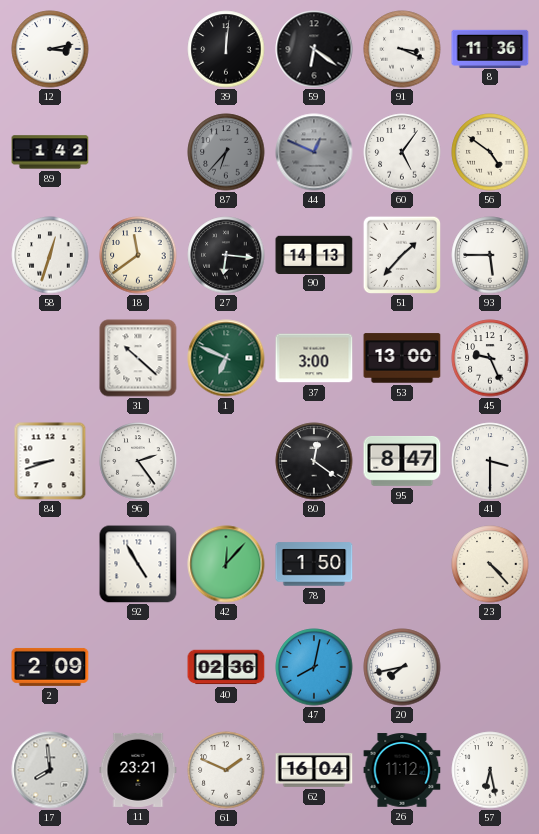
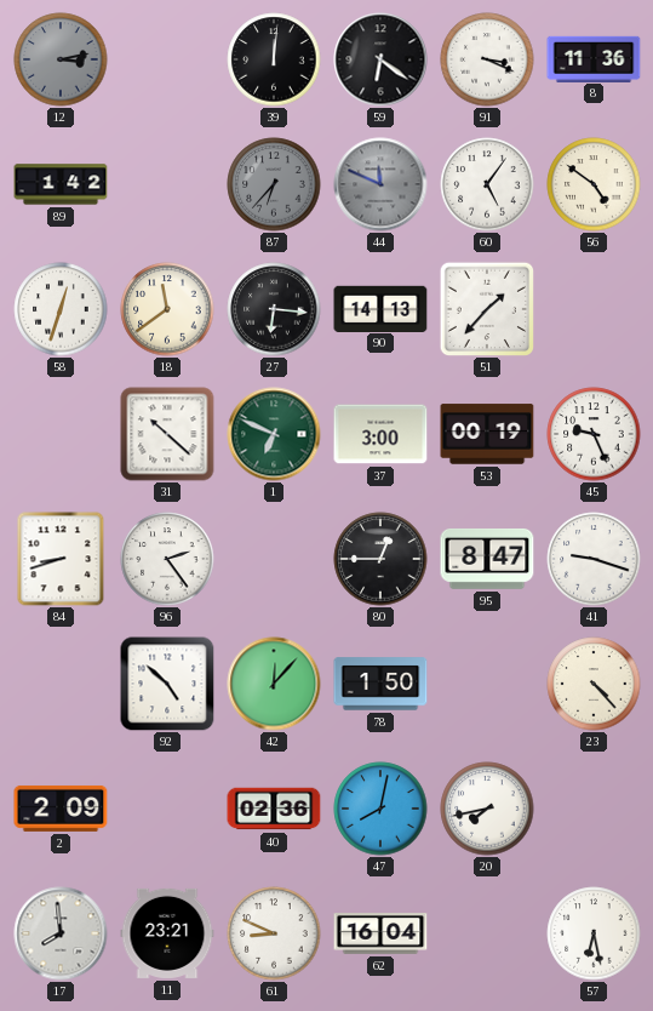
12 dial: white -> grey (61, 59)
44: 12:49 -> 11:49 (380, 184)
93: 5:45 -> none (490, 255)
53: 13:00 -> 00:19 (487, 434)
80: 12:21 -> 12:45 (380, 559)
41: 3:30 -> 9:18 (594, 559)
92: 4:55 -> 4:52 (167, 684)
61: 1:49 -> 8:49 (274, 933)
26: 11:12 -> none (402, 770)
